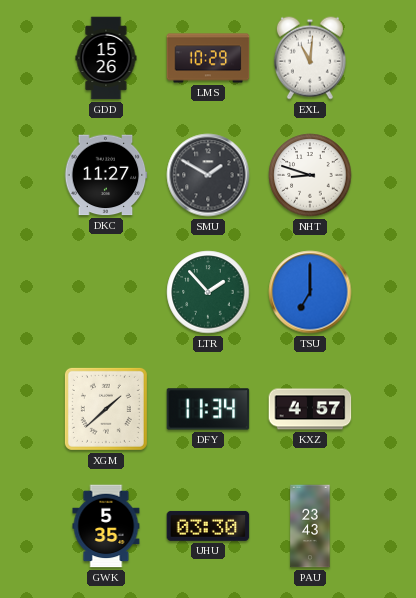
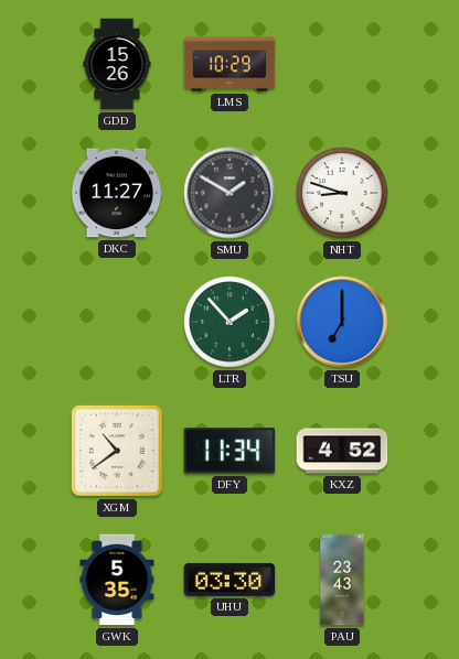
EXL: 11:01 -> none (310, 58)
XGM: 1:38 -> 10:39 (117, 451)
KXZ: 4:57 -> 4:52 (342, 451)
